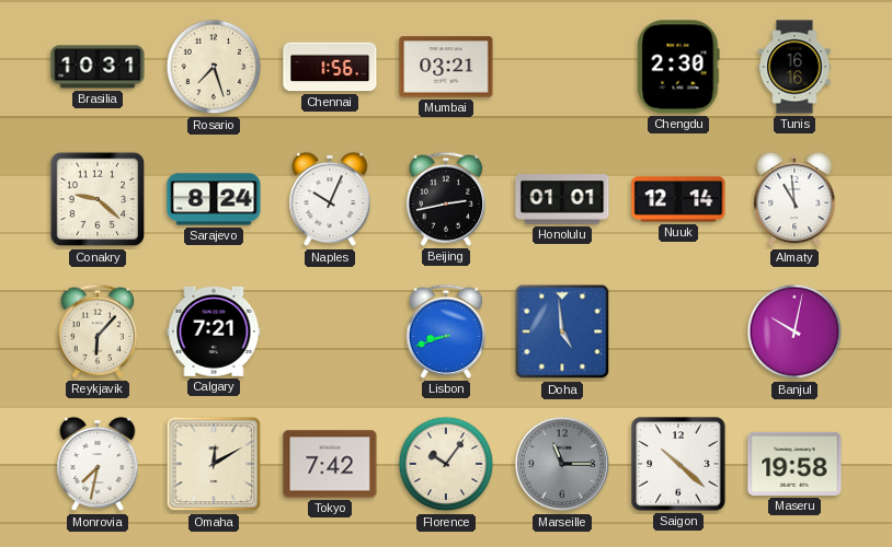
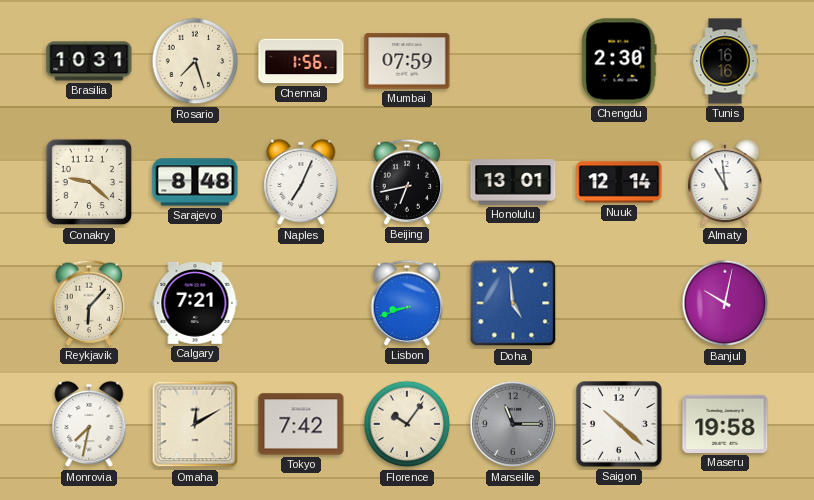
Mumbai: 03:21 -> 07:59 (407, 61)
Sarajevo: 8:24 -> 8:48 (195, 182)
Naples: 10:04 -> 7:04 (301, 182)
Beijing: 2:43 -> 6:43 (407, 182)
Honolulu: 01:01 -> 13:01 (513, 182)
